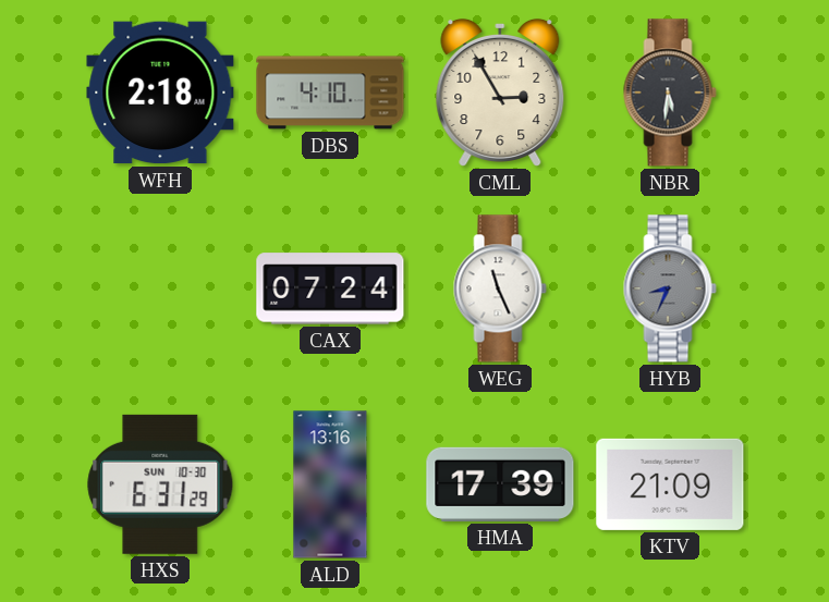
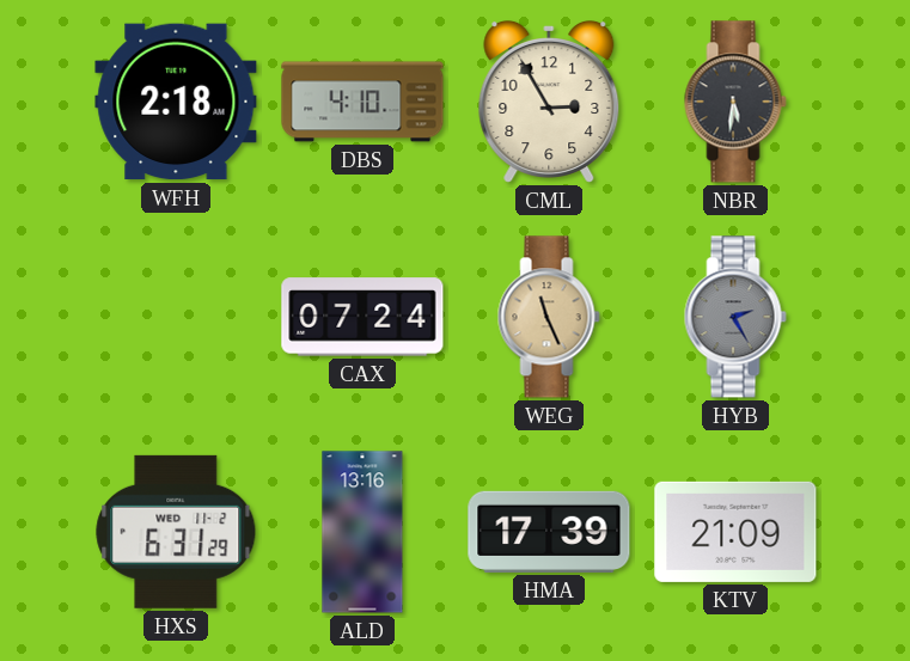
WEG dial: white -> champagne (549, 317)
HYB: 8:34 -> 2:25 (735, 317)
HXS date: SUN 10-30 -> WED 11-2 (176, 532)
